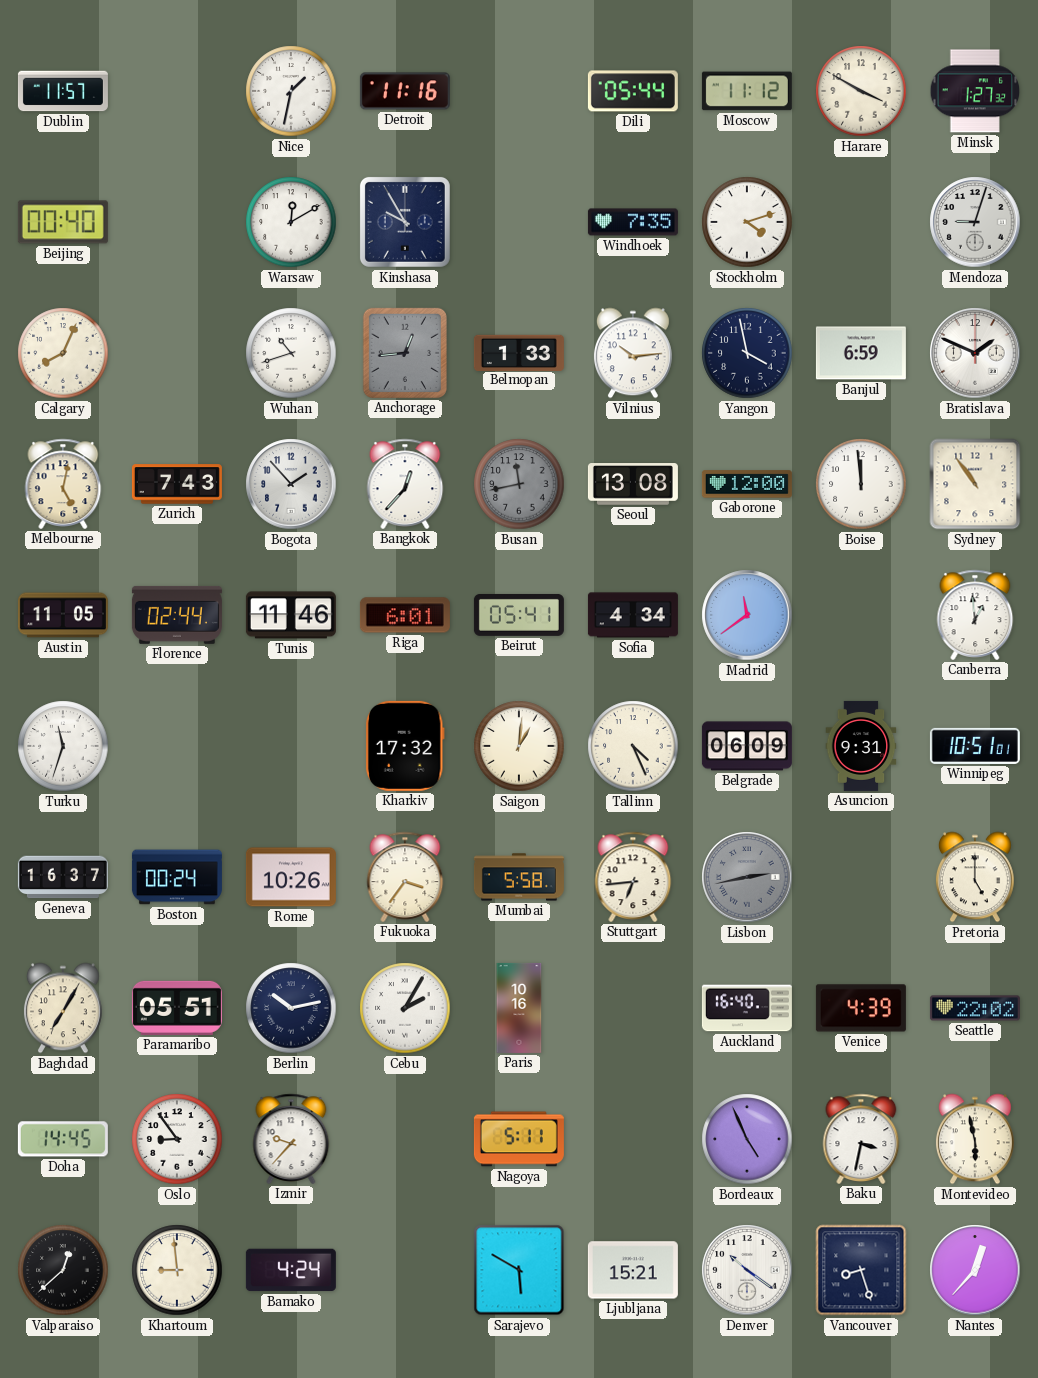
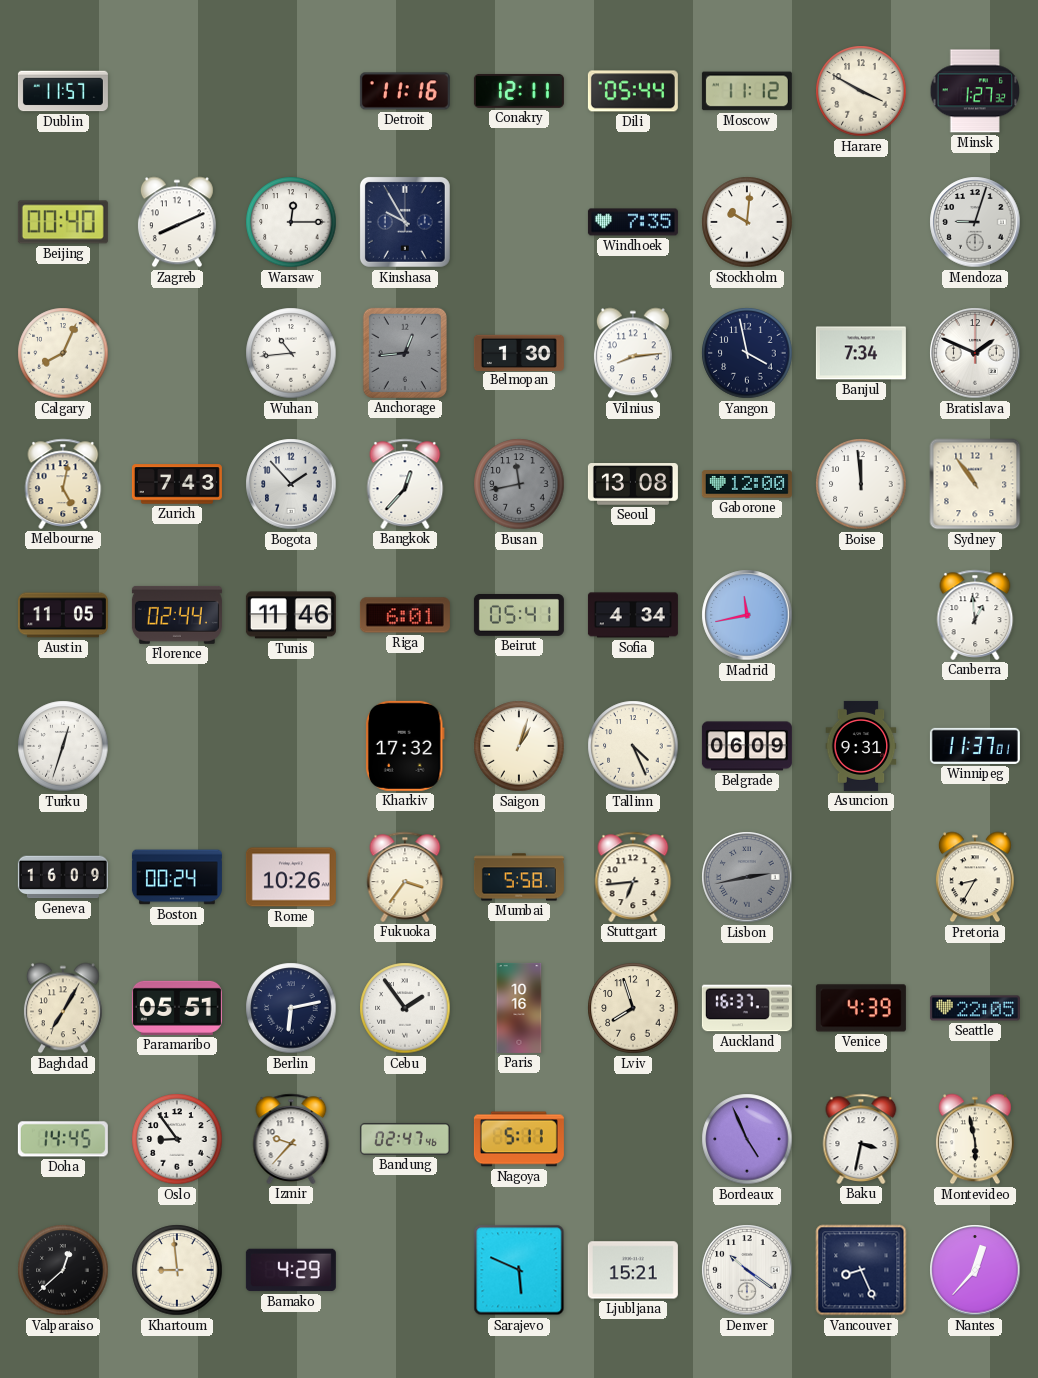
Nice: 1:32 -> none (291, 91)
Conakry: none -> 12:11 (519, 91)
Zagreb: none -> 8:11 (177, 222)
Warsaw: 12:10 -> 12:15 (291, 222)
Stockholm: 4:12 -> 10:01 (747, 222)
Wuhan: 10:42 -> 10:44 (291, 353)
Belmopan: 1:33 -> 1:30 (519, 352)
Vilnius: 10:14 -> 8:14 (633, 353)
Banjul: 6:59 -> 7:34 (861, 353)
Madrid: 11:39 -> 11:43 (747, 615)
Turku: 11:33 -> 12:33 (63, 746)
Saigon: 1:01 -> 1:03 (519, 746)
Winnipeg: 10:51 -> 11:37 (975, 746)
Geneva: 16:37 -> 16:09 (63, 877)
Pretoria: 5:00 -> 8:35 (975, 877)
Berlin: 10:13 -> 6:13 (291, 1008)
Cebu: 2:05 -> 1:54 (405, 1008)
Lviv: none -> 7:57 (633, 1008)
Auckland: 16:40 -> 16:37 (747, 1008)
Seattle: 22:02 -> 22:05 (975, 1008)
Bandung: none -> 02:47 (405, 1139)
Bamako: 4:24 -> 4:29 (291, 1270)
Sarajevo: 5:50 -> 5:49 (519, 1270)
Vancouver: 8:27 -> 8:26 (861, 1270)
